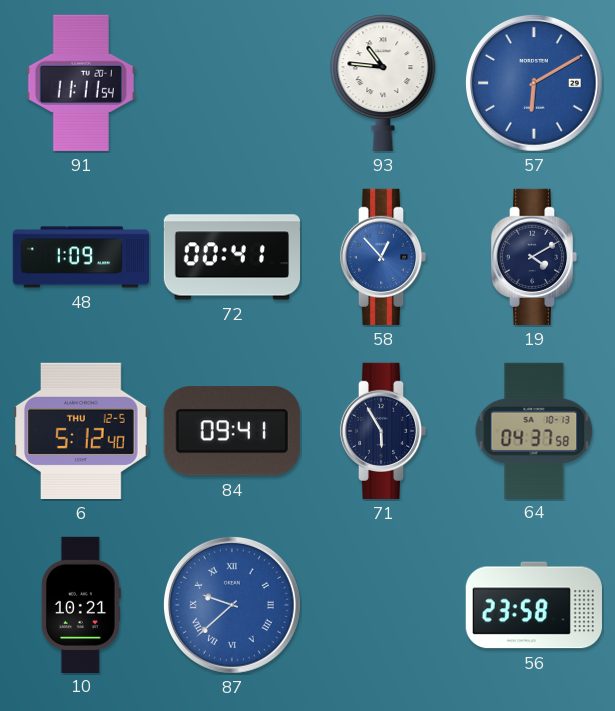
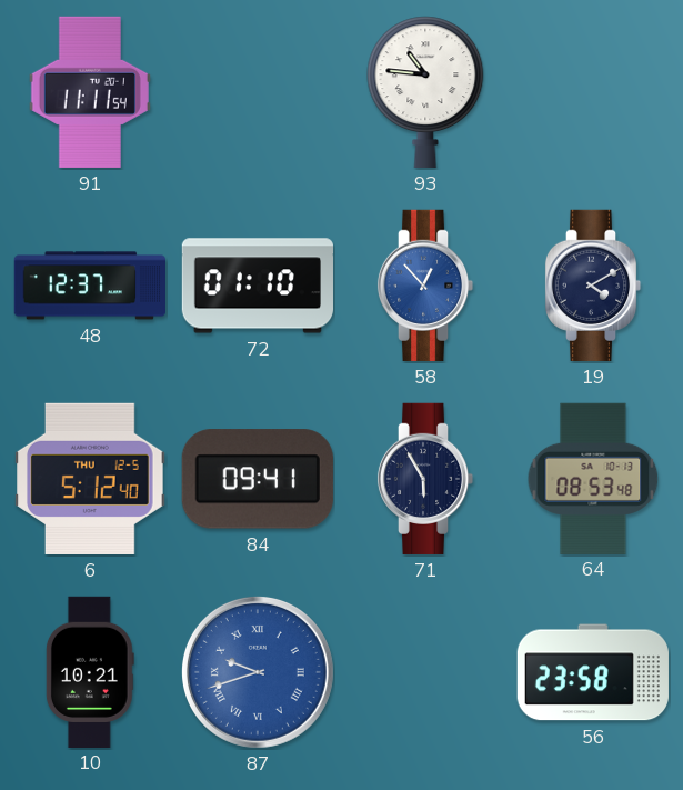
57: 6:10 -> none (534, 83)
48: 1:09 -> 12:37 (89, 286)
72: 00:41 -> 01:10 (257, 286)
64: 04:37 -> 08:53 (593, 478)
87: 9:38 -> 9:42 (258, 672)
